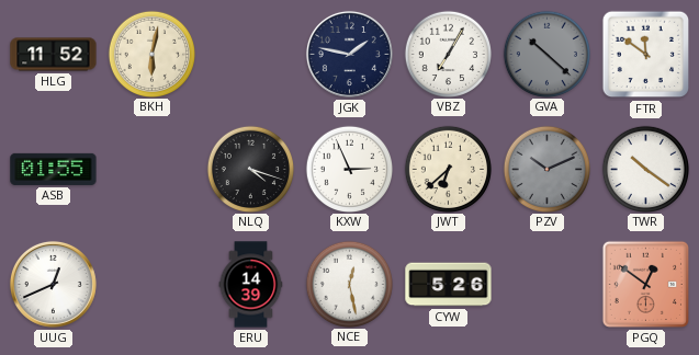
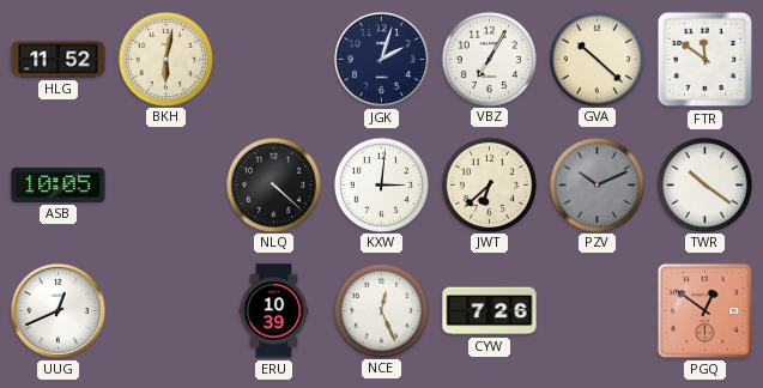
JGK: 1:47 -> 2:03 (381, 59)
GVA dial: grey -> cream (597, 59)
ASB: 01:55 -> 10:05 (59, 184)
NLQ: 4:18 -> 4:22 (273, 184)
KXW: 2:56 -> 3:01 (381, 184)
ERU: 14:39 -> 10:39 (274, 311)
NCE: 12:28 -> 12:26 (381, 310)
CYW: 5:26 -> 7:26 (490, 311)
